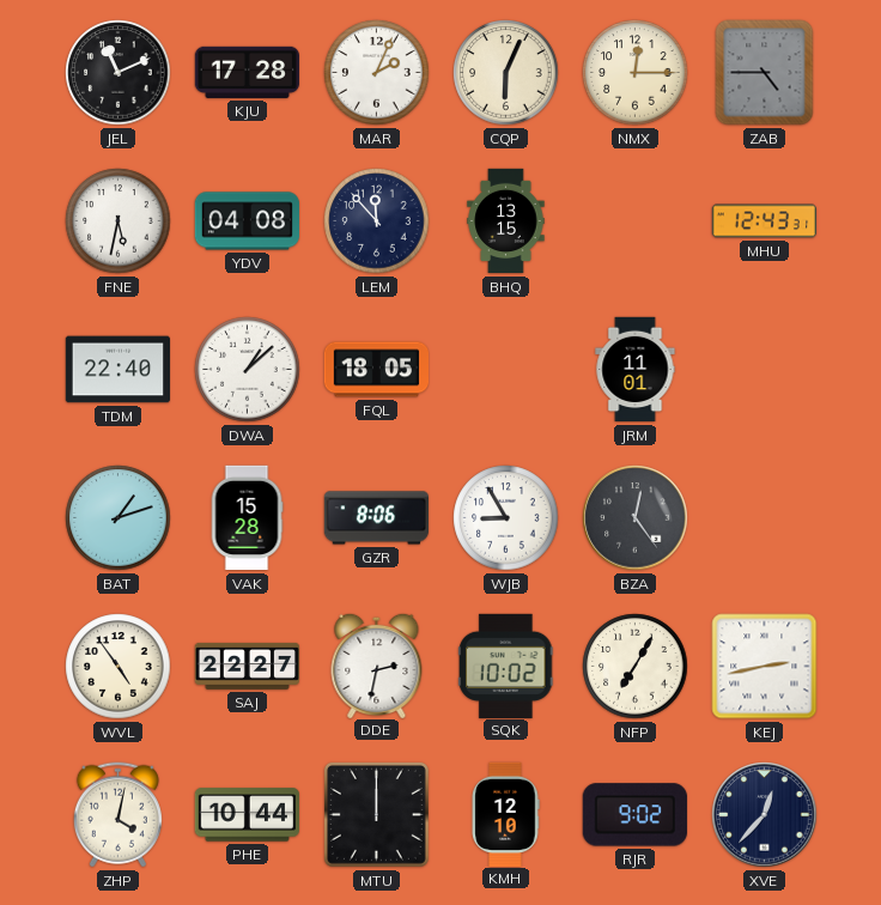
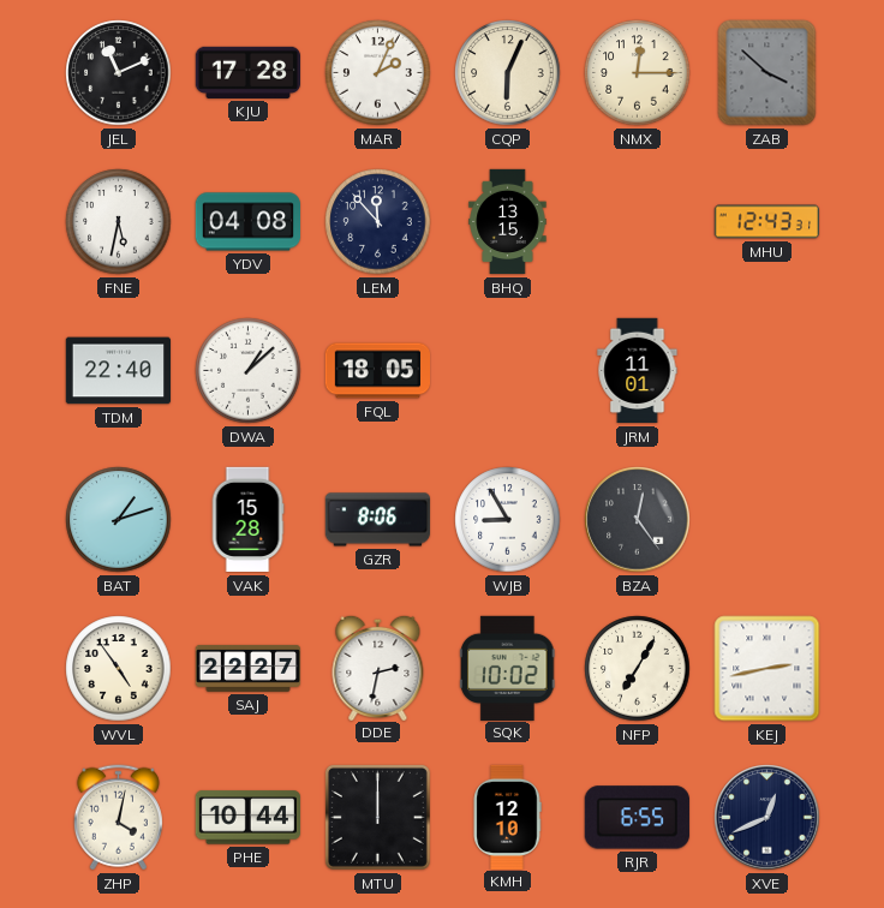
ZAB: 4:45 -> 3:52 (767, 73)
RJR: 9:02 -> 6:55 (637, 818)
XVE: 12:37 -> 12:41 (767, 818)
